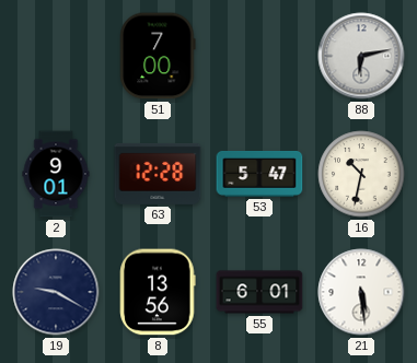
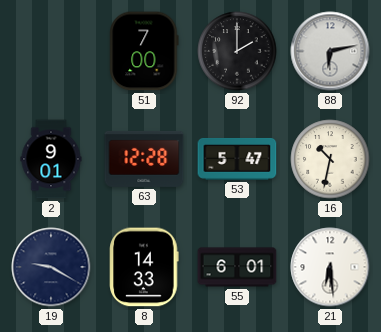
92: none -> 2:00 (237, 51)
8: 13:56 -> 14:33 (144, 267)
21: 5:29 -> 6:29 (330, 267)
